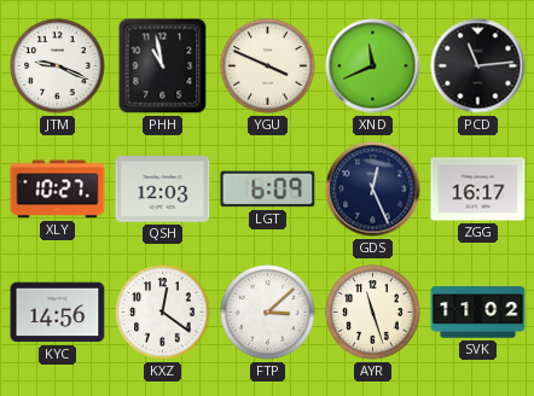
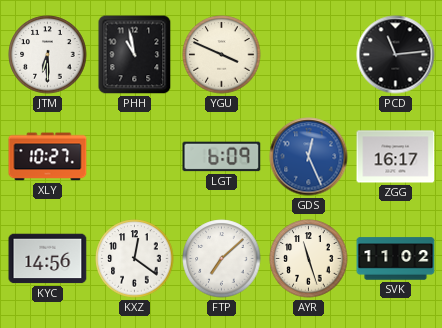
JTM: 9:19 -> 6:30 (48, 55)
XND: 11:41 -> none (373, 66)
QSH: 12:03 -> none (163, 190)
GDS dial: navy -> blue (309, 157)
FTP: 3:08 -> 7:08 (222, 259)
